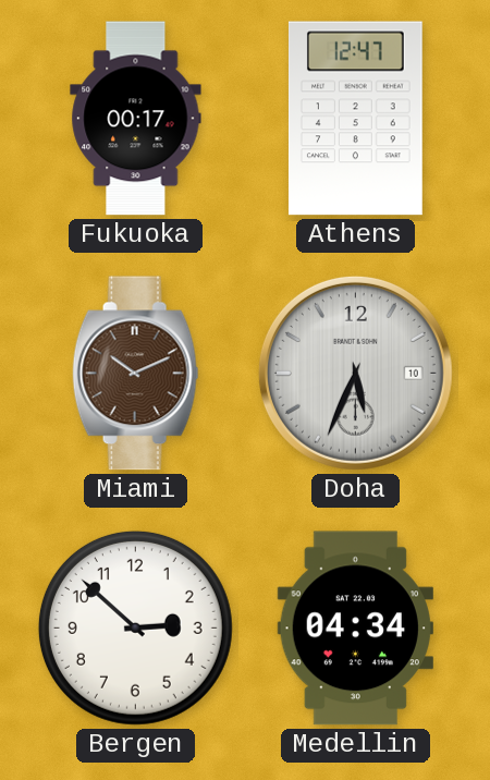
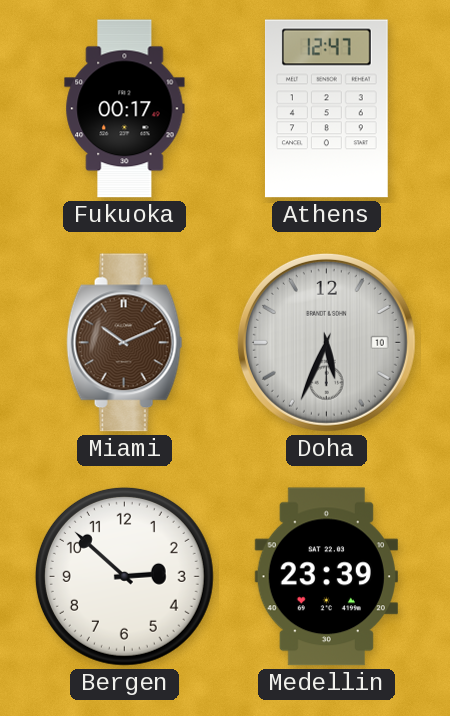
Medellin: 04:34 -> 23:39 (326, 577)
